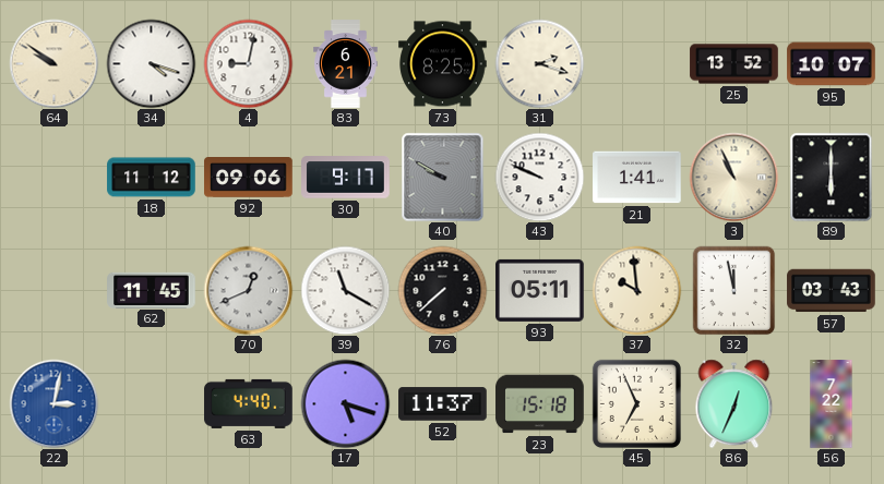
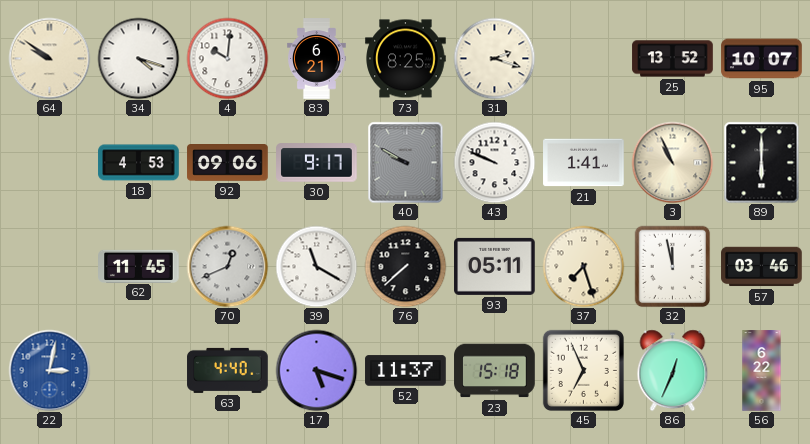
4: 9:02 -> 10:01 (227, 58)
18: 11:12 -> 4:53 (139, 163)
37: 9:59 -> 7:27 (583, 266)
57: 03:43 -> 03:46 (762, 267)
56: 7:22 -> 6:22 (762, 371)
